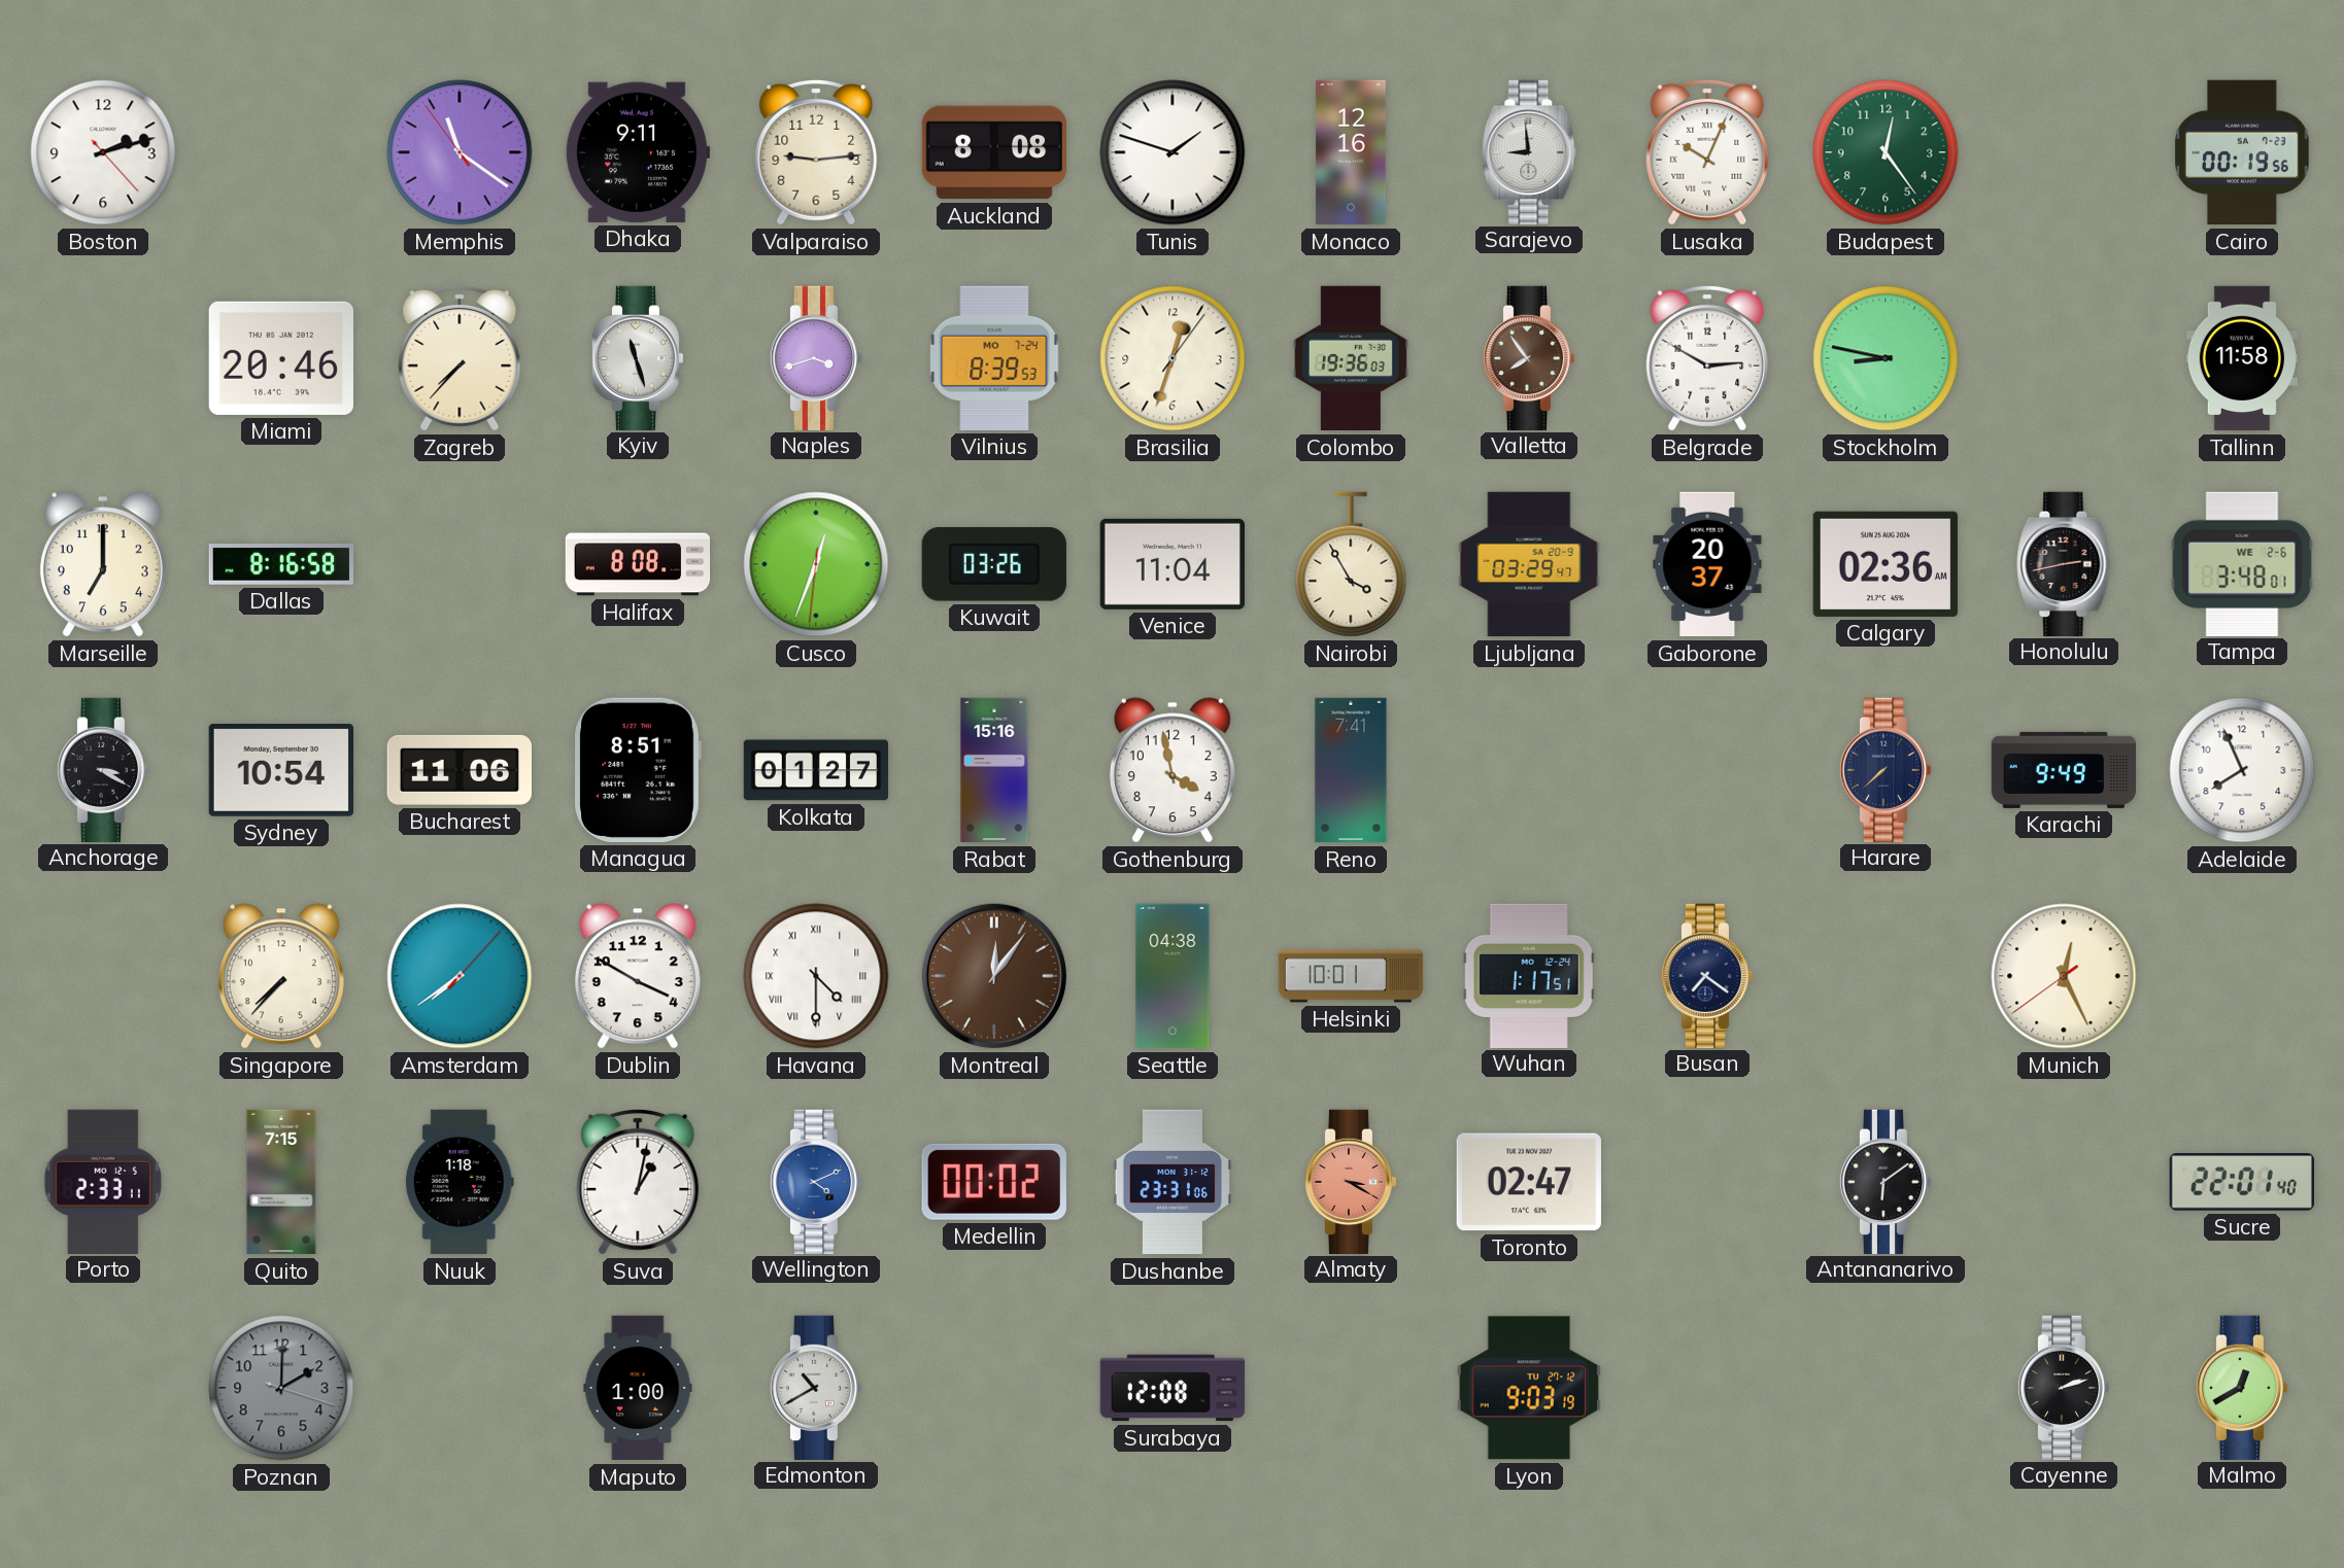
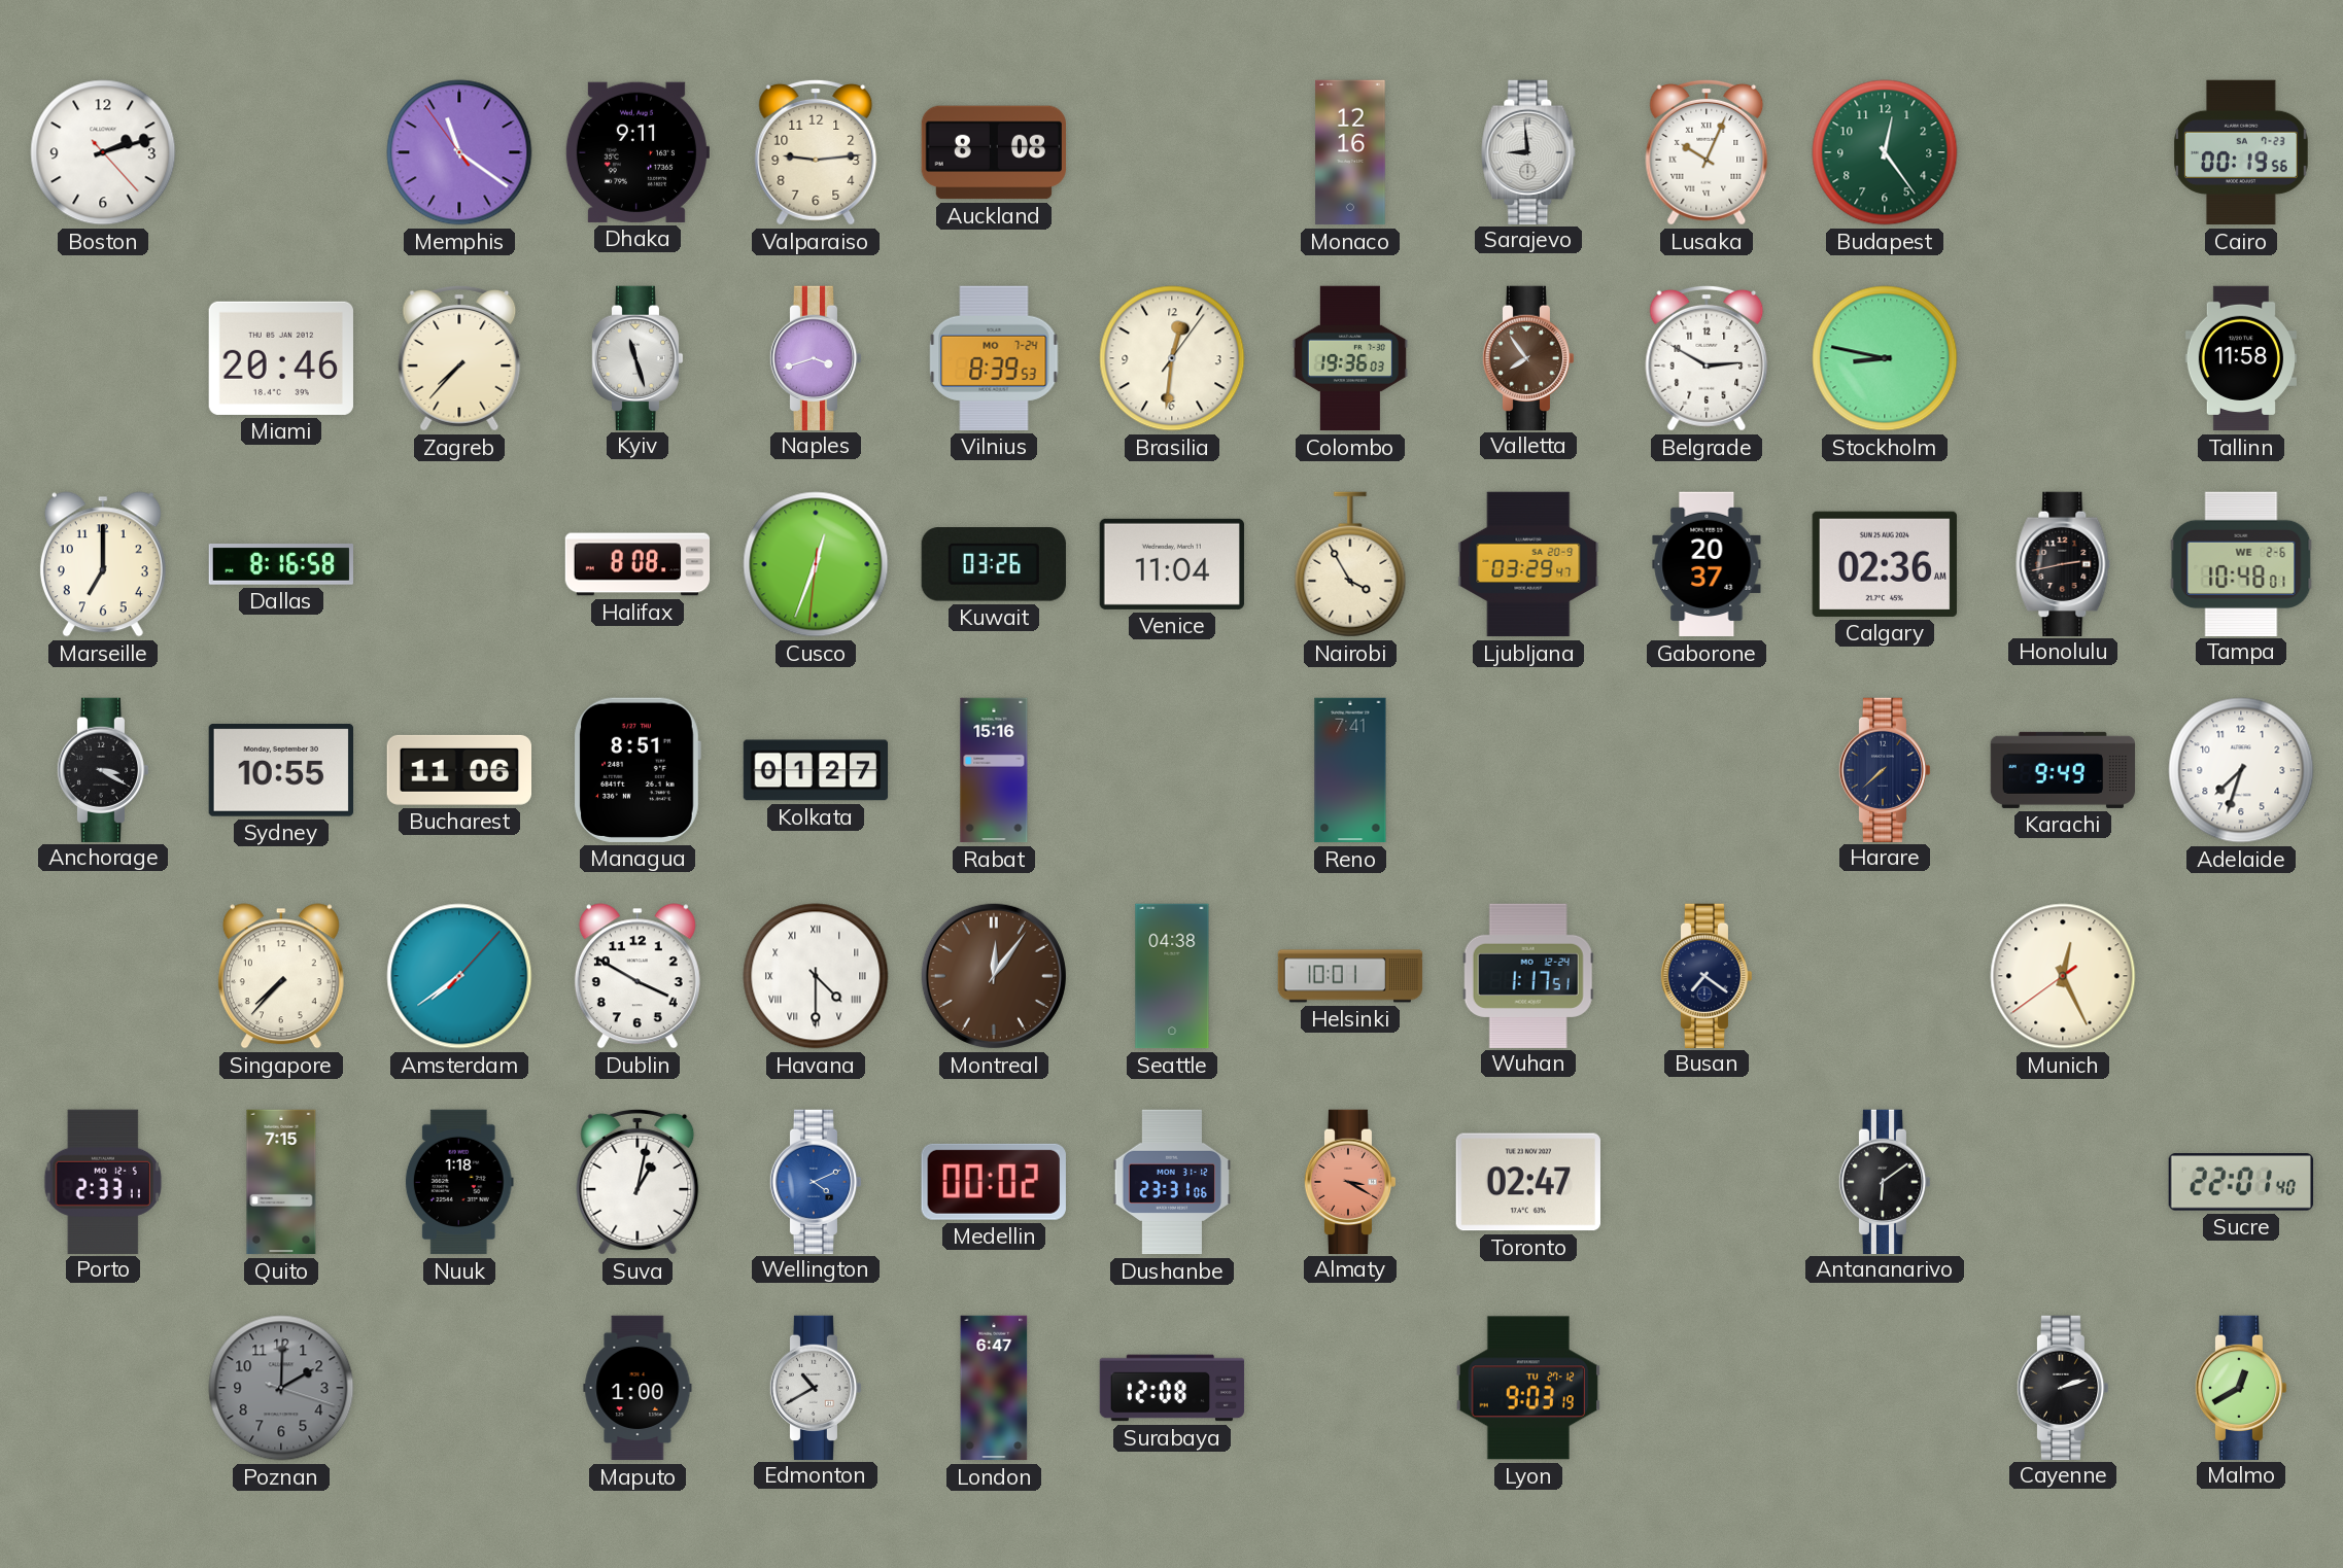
Tunis: 1:48 -> none (1173, 152)
Brasilia: 12:33 -> 12:31 (1172, 358)
Tampa: 3:48 -> 10:48 (2241, 563)
Sydney: 10:54 -> 10:55 (280, 771)
Gothenburg: 3:58 -> none (1173, 770)
Adelaide: 7:56 -> 7:33 (2241, 770)
London: none -> 6:47 (994, 1388)
